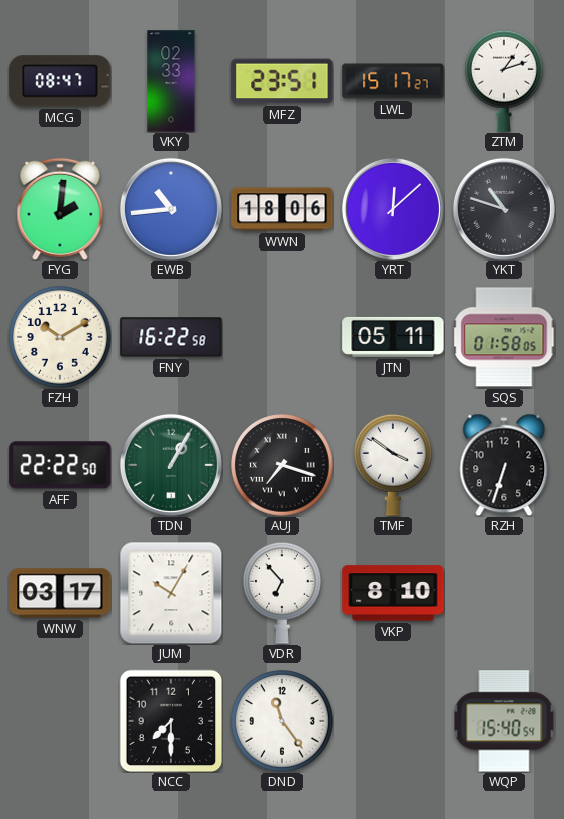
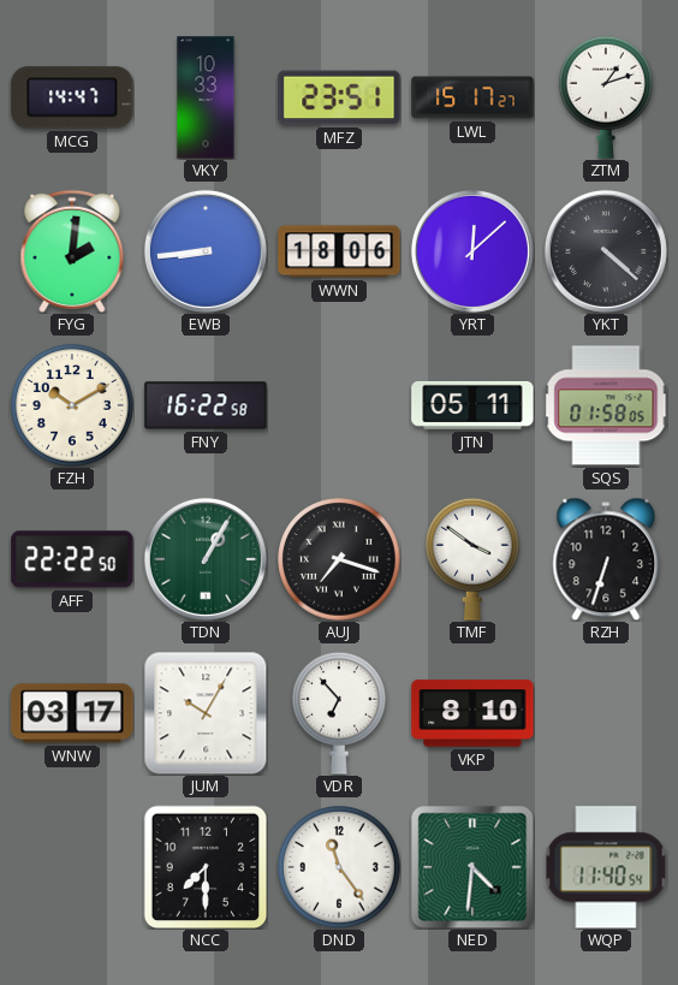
MCG: 08:47 -> 14:47 (72, 97)
VKY: 02:33 -> 10:33 (206, 97)
EWB: 10:44 -> 8:44 (206, 251)
YKT: 10:48 -> 4:22 (606, 251)
NED: none -> 4:31 (472, 867)
WQP: 15:40 -> 11:40 (606, 867)
